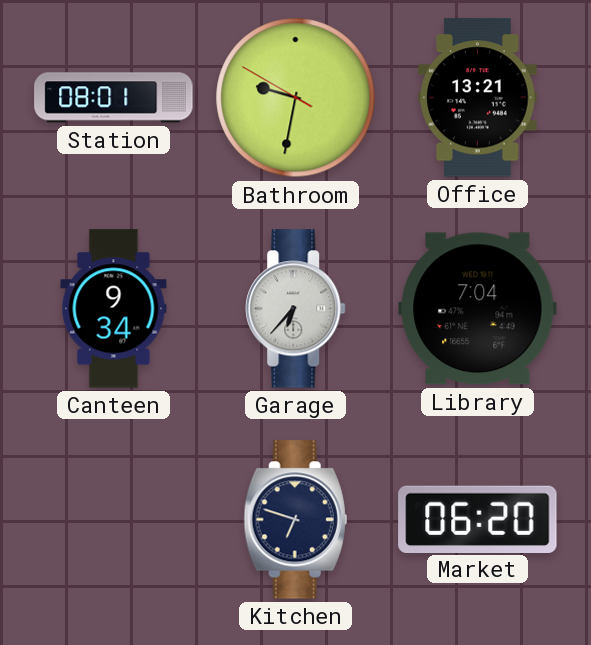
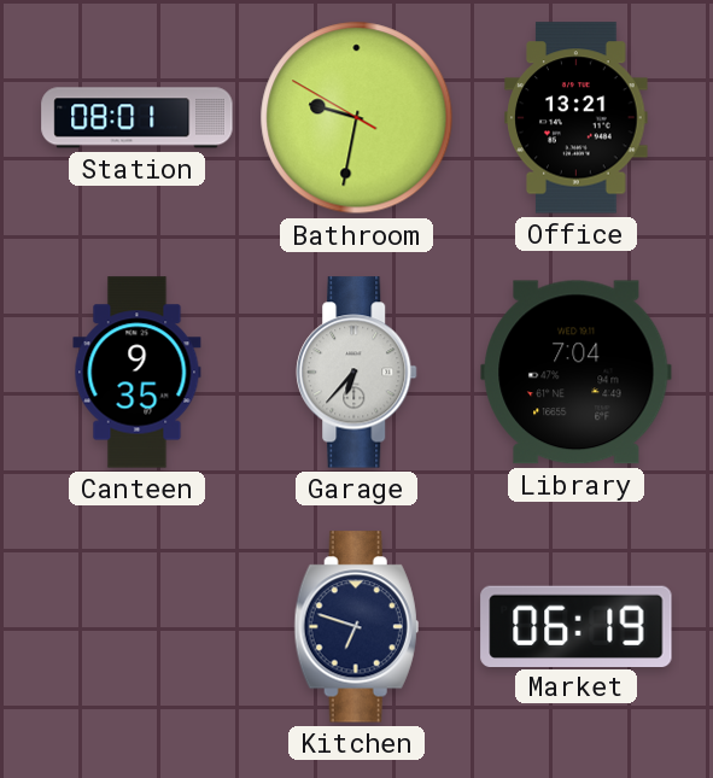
Canteen: 9:34 -> 9:35 (138, 373)
Market: 06:20 -> 06:19 (577, 626)
